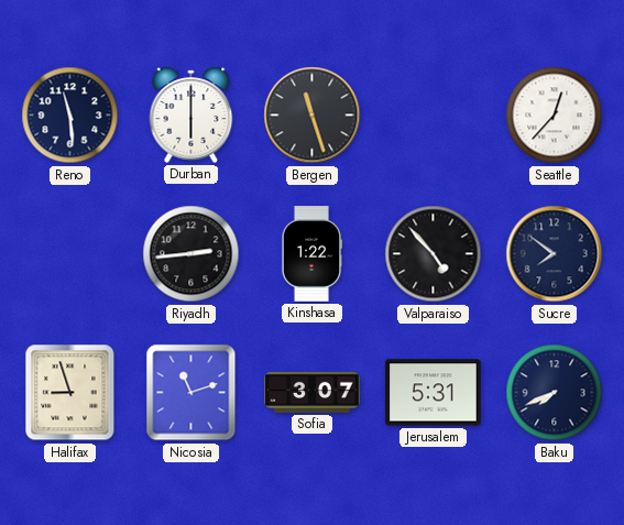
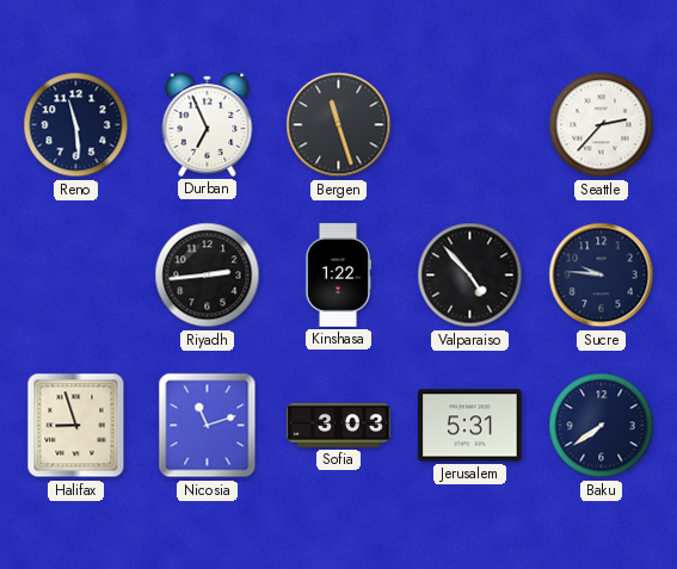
Durban: 6:00 -> 6:56 (208, 124)
Seattle: 12:37 -> 2:37 (602, 125)
Sucre: 7:51 -> 9:46 (602, 276)
Sofia: 3:07 -> 3:03 (339, 425)
Baku: 7:41 -> 7:39 (602, 426)
